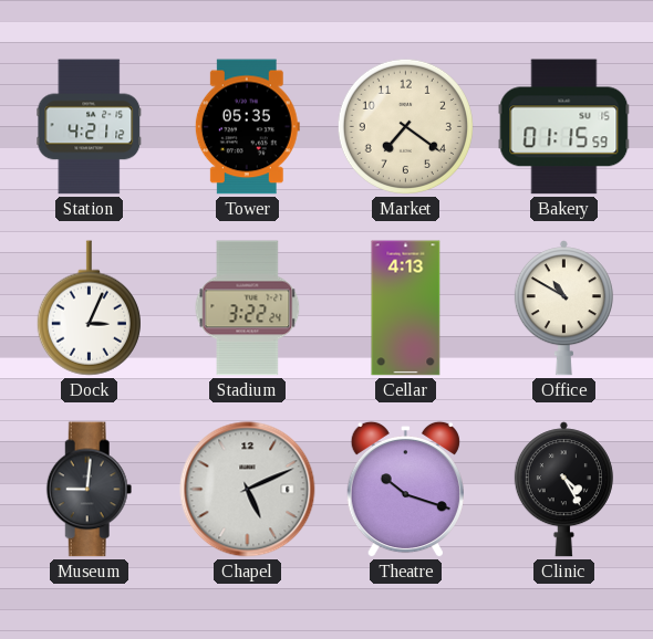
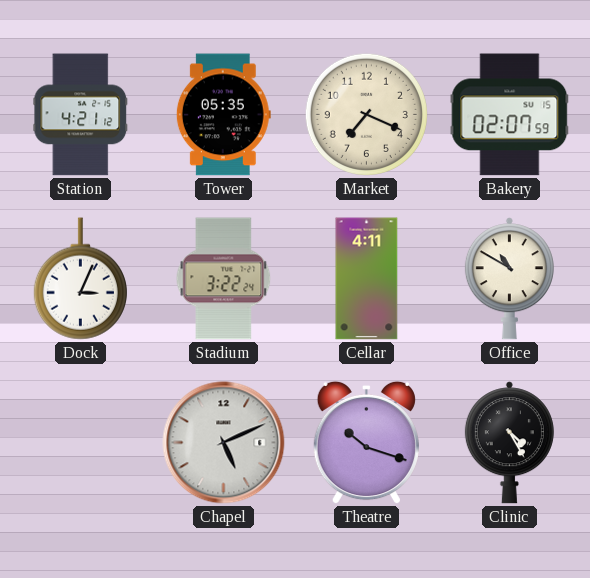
Market: 7:21 -> 7:19 (366, 114)
Bakery: 01:15 -> 02:07 (510, 115)
Cellar: 4:13 -> 4:11 (367, 279)
Museum: 9:01 -> none (90, 490)
